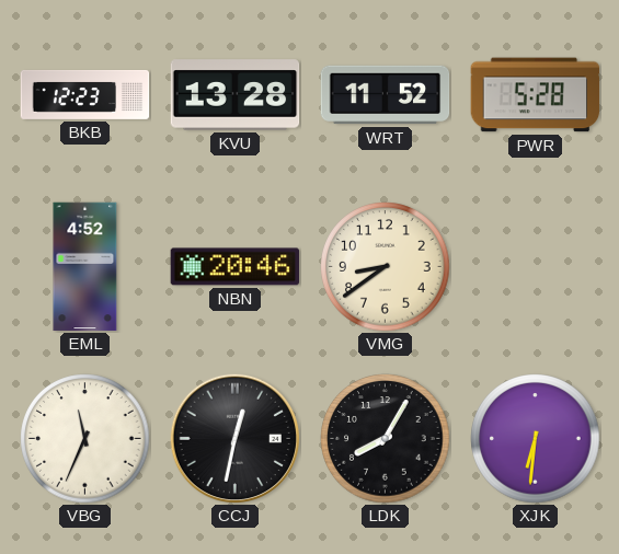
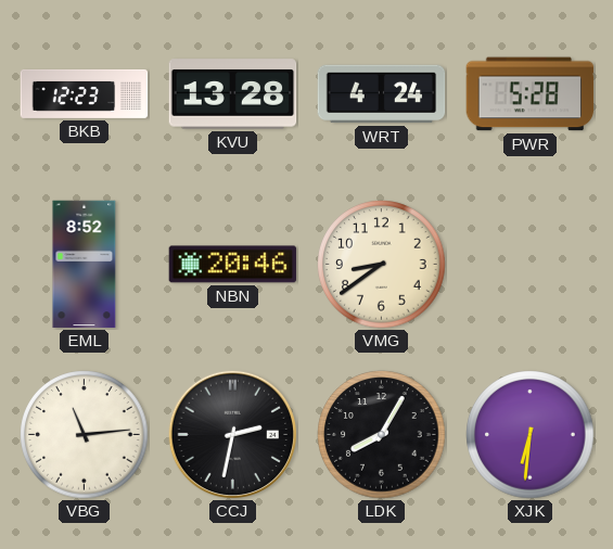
WRT: 11:52 -> 4:24 (382, 94)
EML: 4:52 -> 8:52 (85, 265)
VBG: 11:34 -> 11:14 (85, 435)
CCJ: 12:32 -> 2:32 (232, 434)
